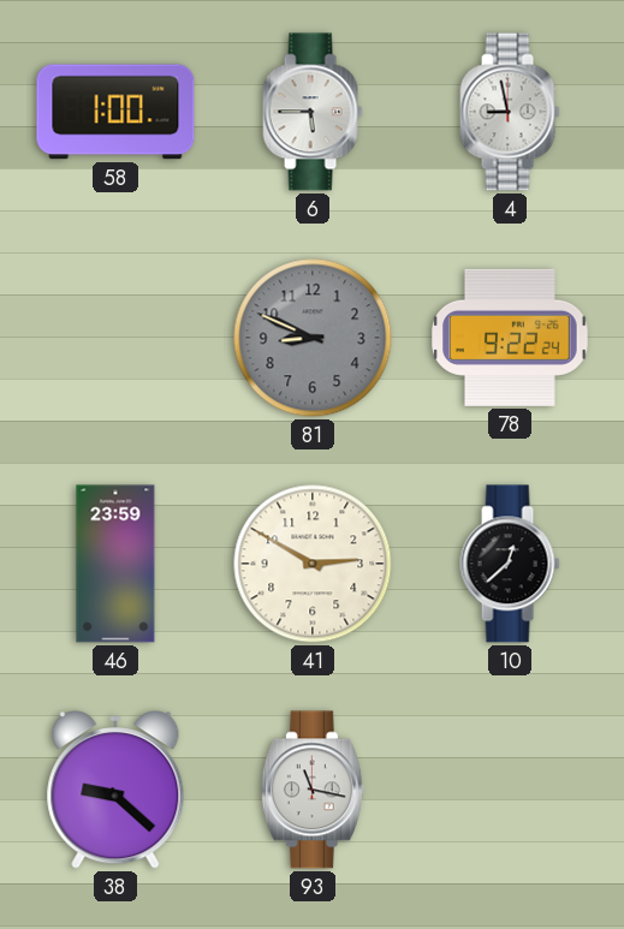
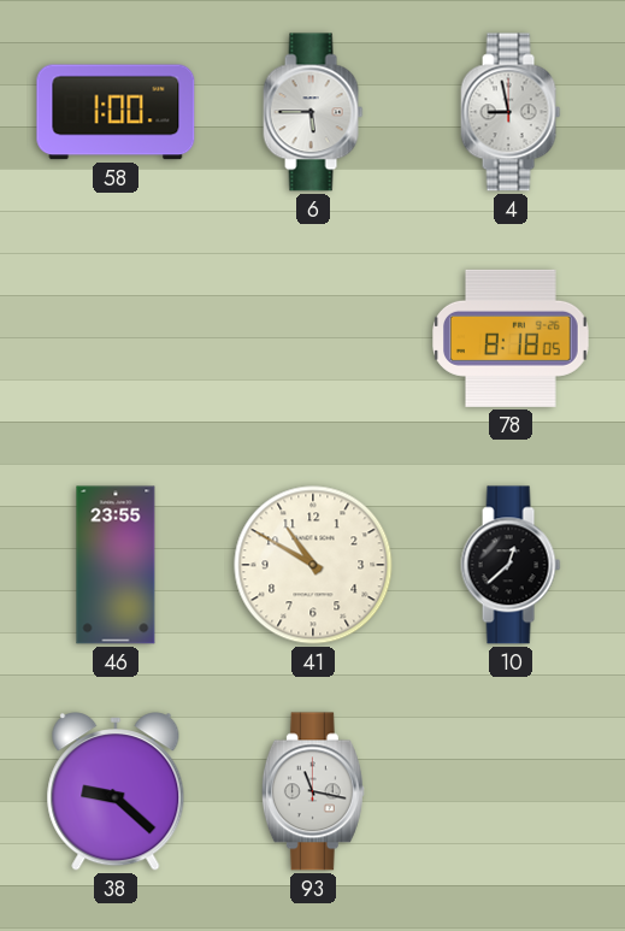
81: 8:49 -> none (313, 338)
78: 9:22 -> 8:18 (511, 338)
46: 23:59 -> 23:55 (116, 565)
41: 2:50 -> 10:50 (313, 565)
